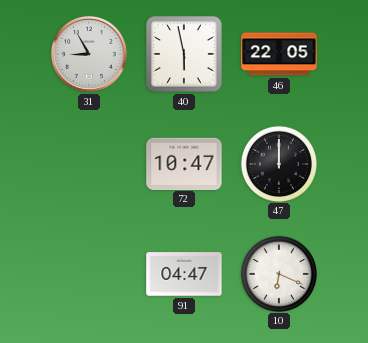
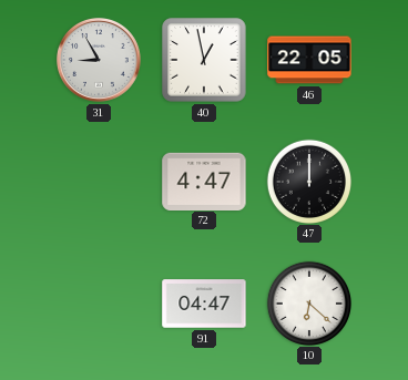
40: 5:58 -> 12:58 (204, 60)
72: 10:47 -> 4:47 (204, 181)
10: 6:19 -> 6:22 (308, 302)
